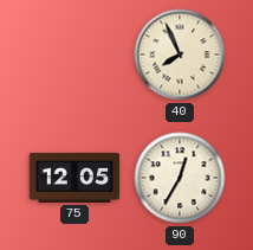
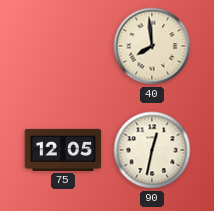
40: 7:56 -> 7:59 (152, 46)
90: 12:35 -> 12:32 (152, 150)
